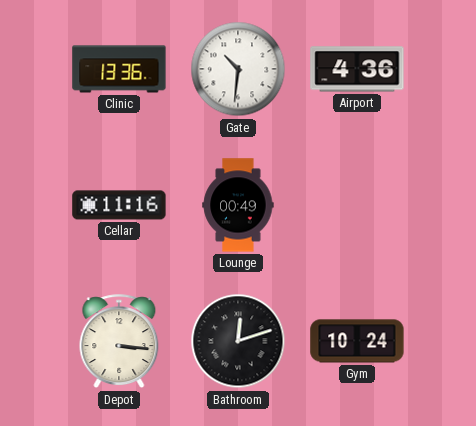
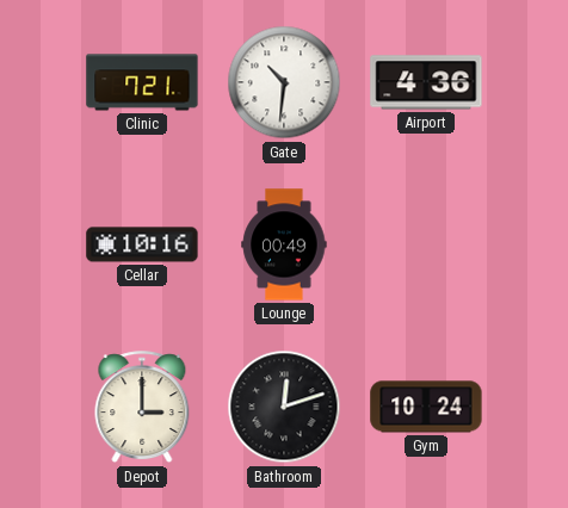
Clinic: 13:36 -> 7:21 (142, 82)
Cellar: 11:16 -> 10:16 (142, 244)
Depot: 3:16 -> 3:00 (142, 408)
